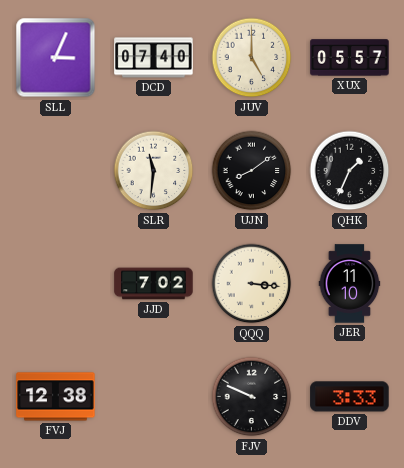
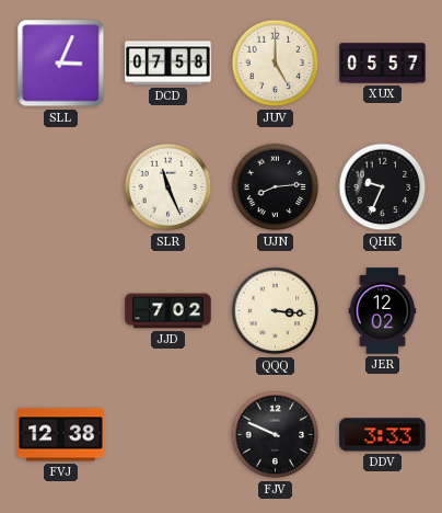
DCD: 07:40 -> 07:58 (168, 64)
SLR: 11:31 -> 11:26 (168, 187)
UJN: 8:09 -> 8:14 (276, 187)
QHK: 1:34 -> 9:34 (383, 187)
JER: 11:10 -> 12:02 (383, 311)
